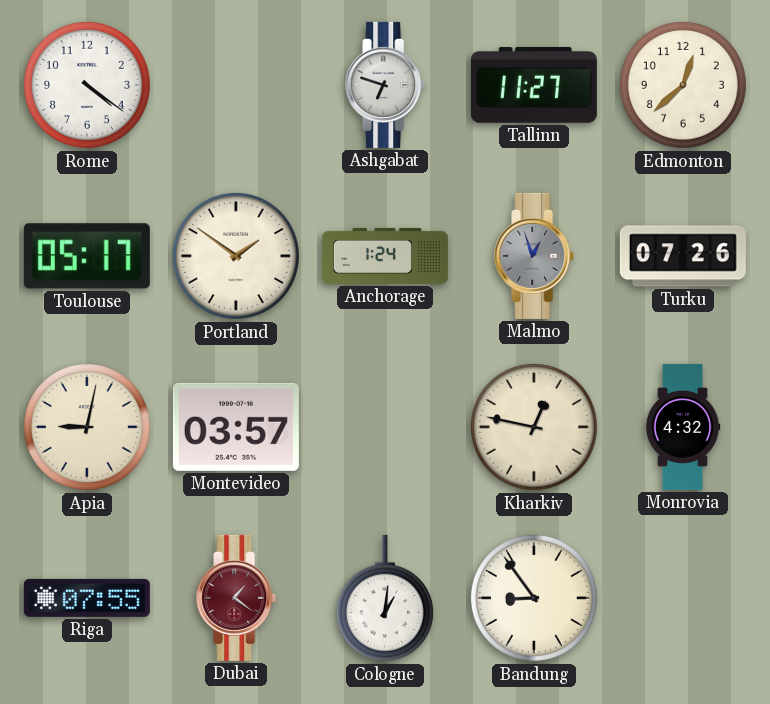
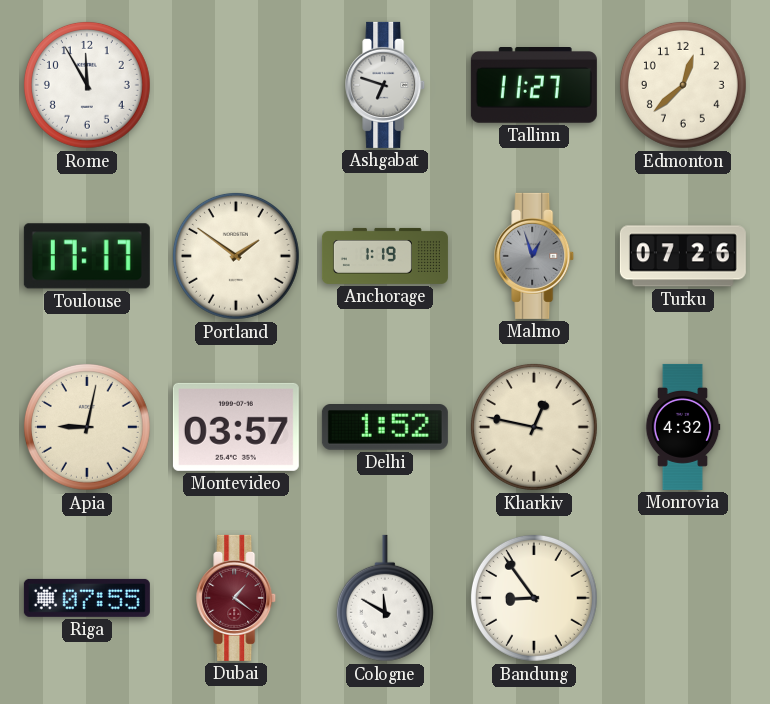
Rome: 4:21 -> 11:55 (87, 85)
Toulouse: 05:17 -> 17:17 (87, 256)
Anchorage: 1:24 -> 1:19 (385, 256)
Delhi: none -> 1:52 (385, 428)
Cologne: 1:01 -> 11:50 (385, 598)
